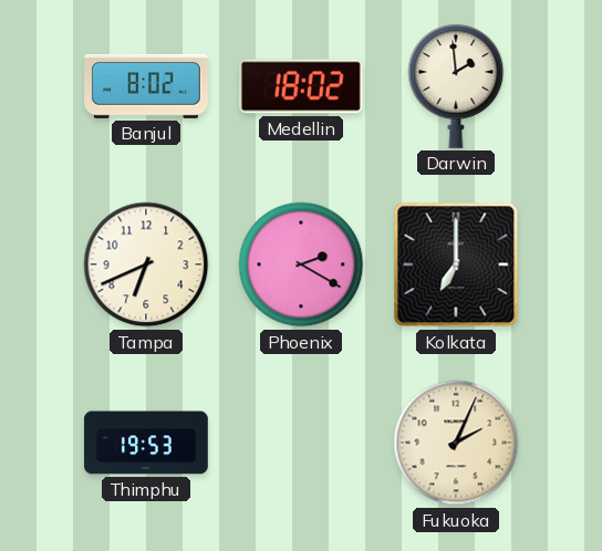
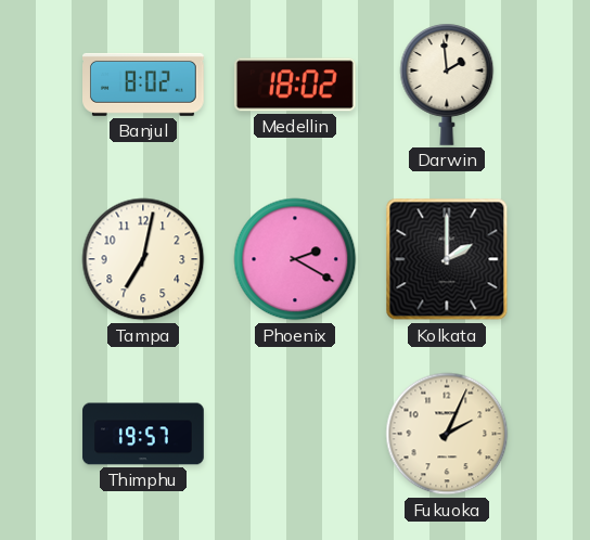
Tampa: 6:41 -> 7:02 (143, 259)
Kolkata: 7:00 -> 2:00 (447, 259)
Thimphu: 19:53 -> 19:57 (143, 434)
